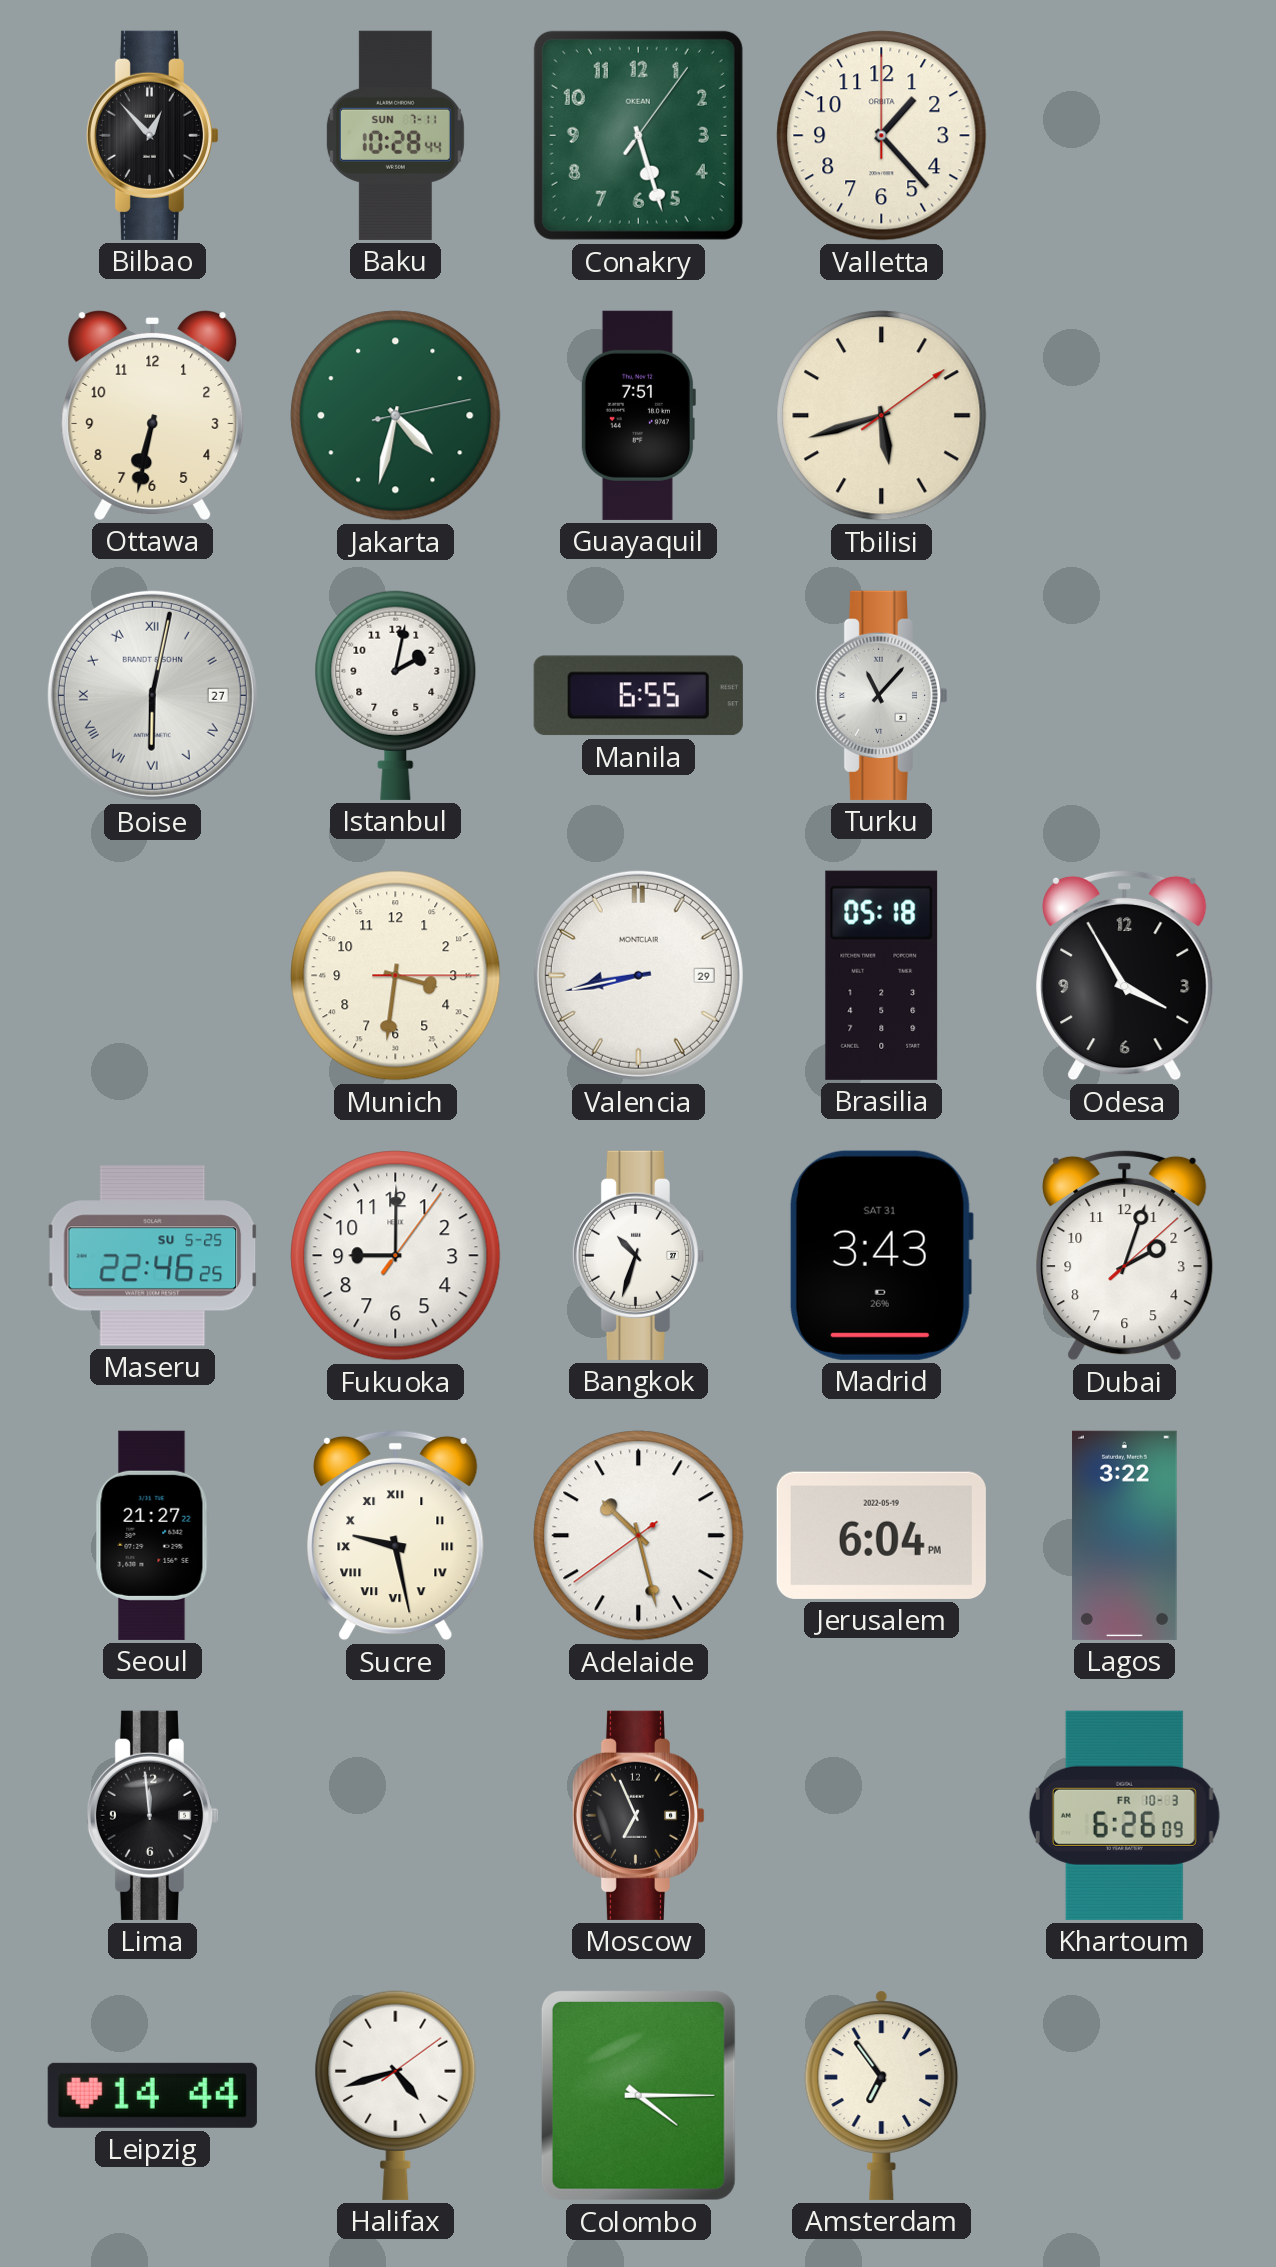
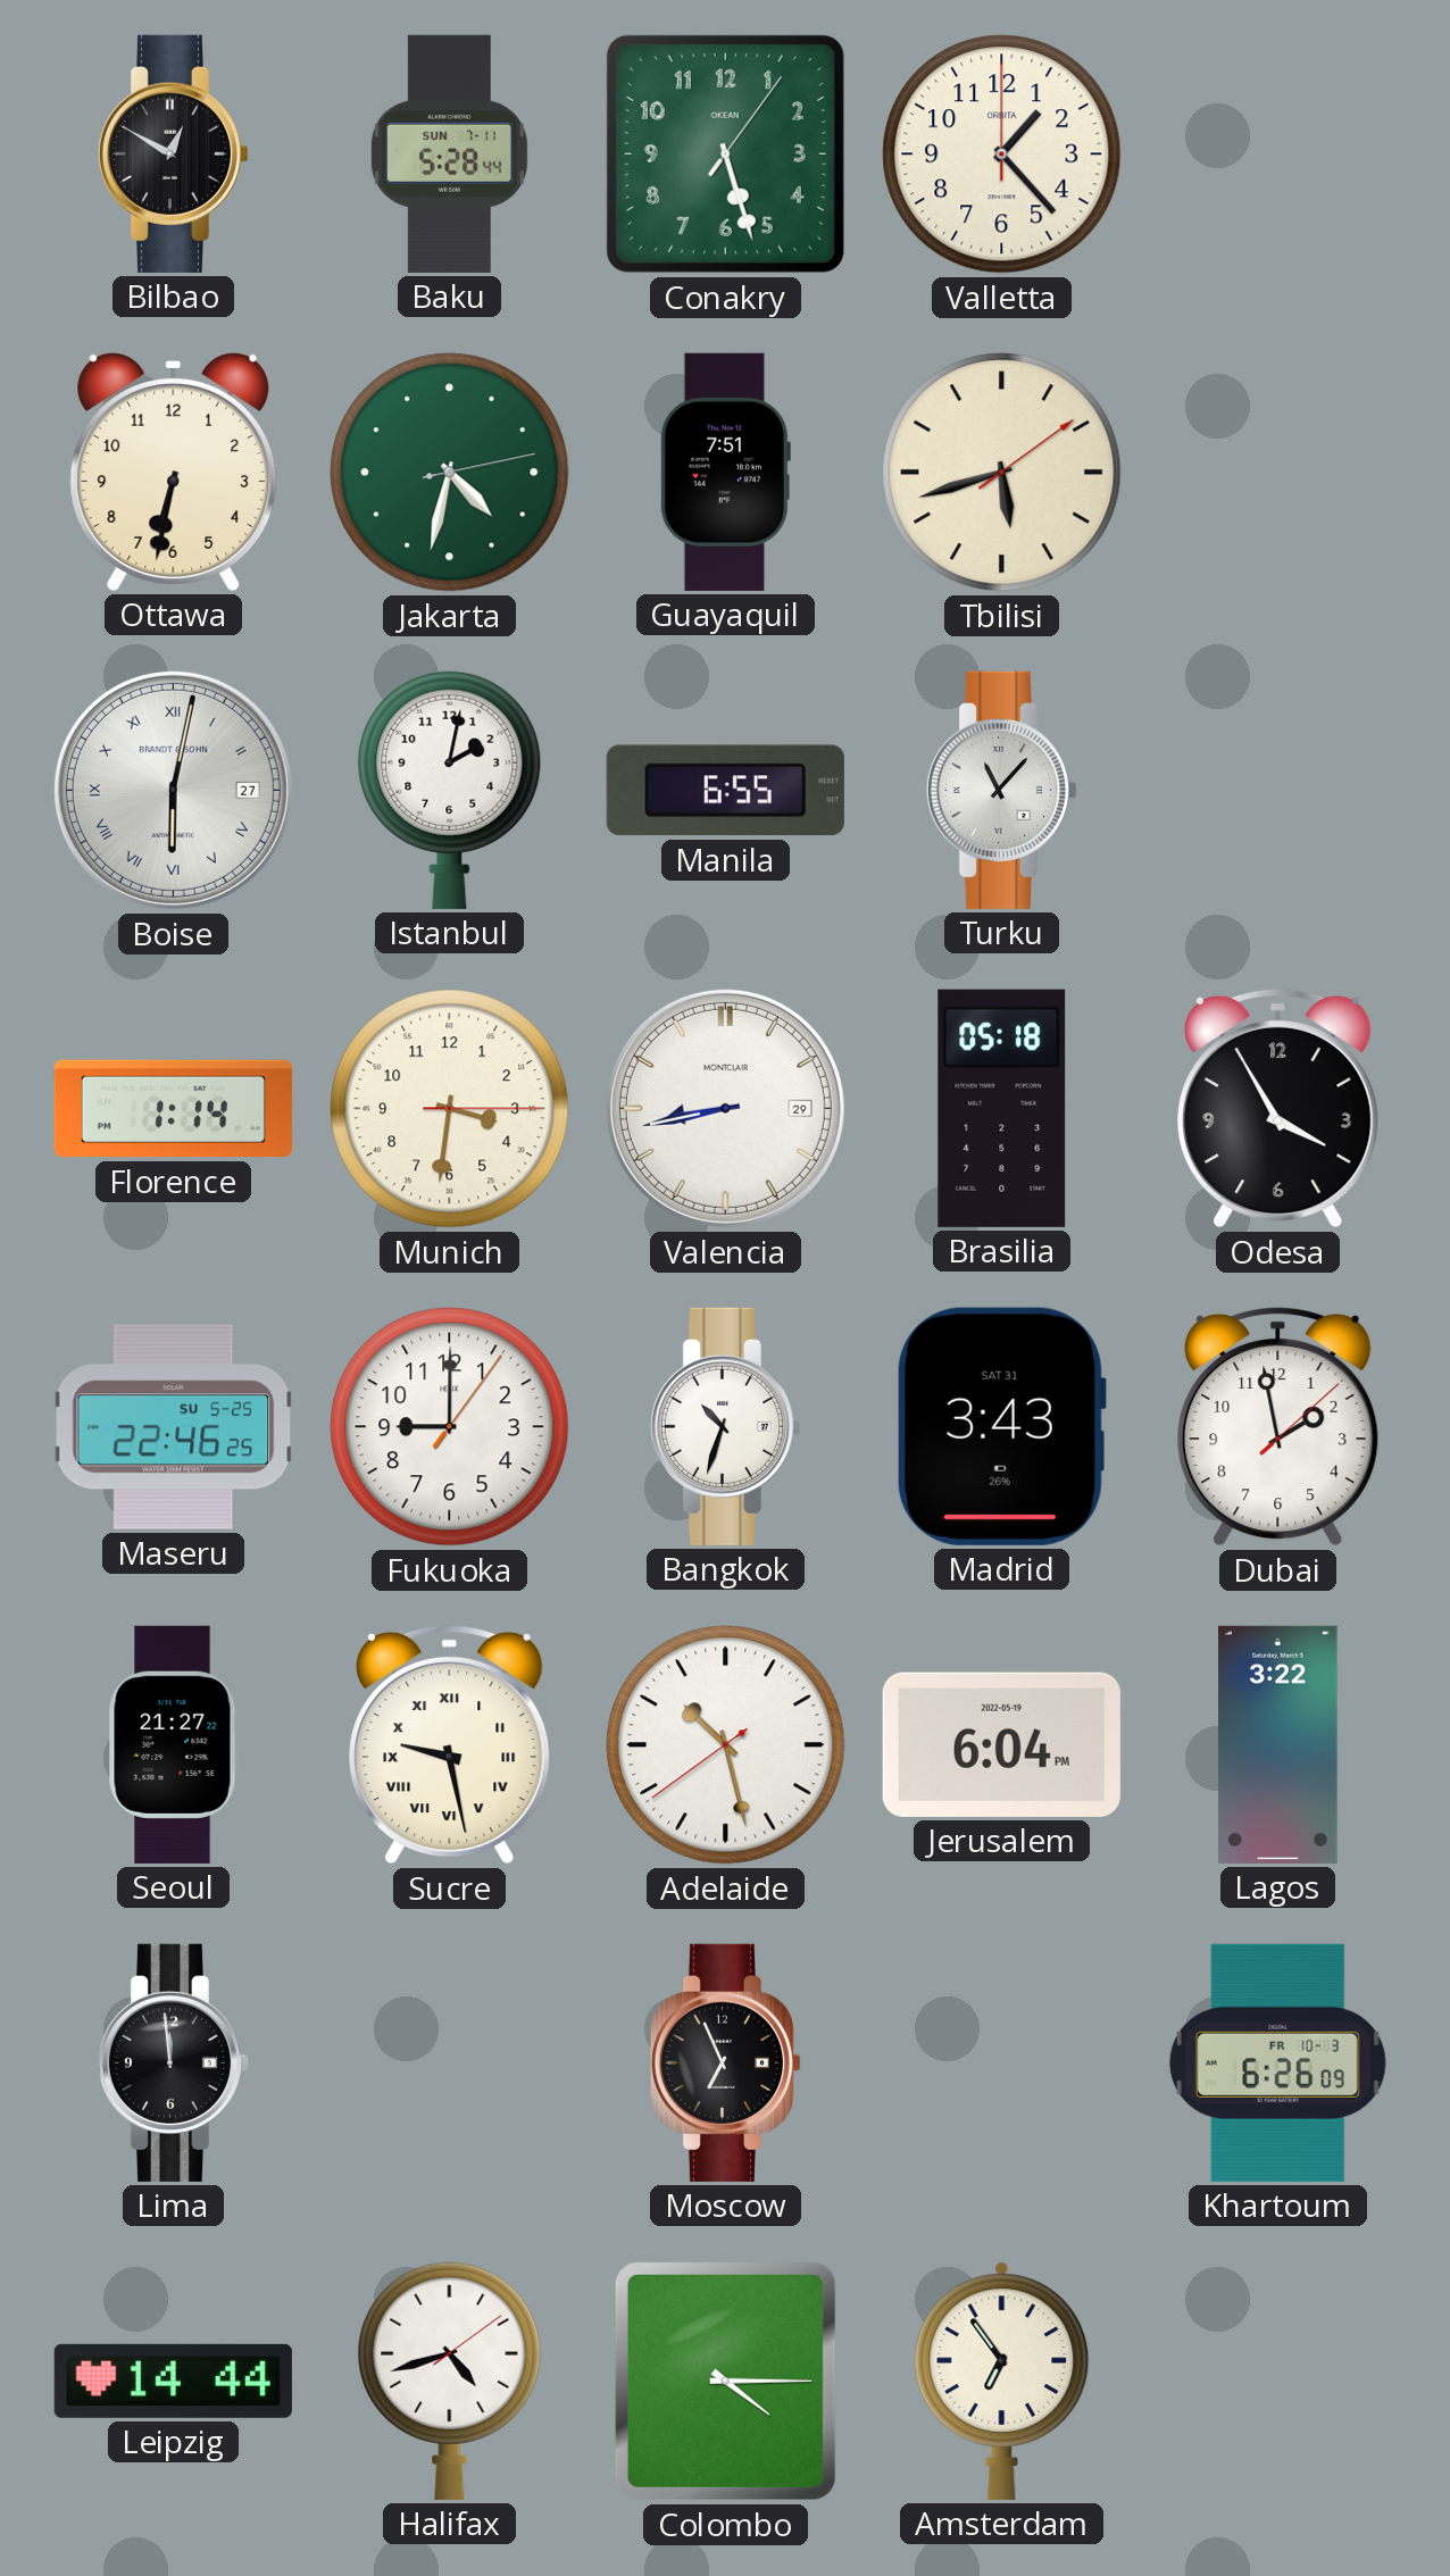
Bilbao: 12:53 -> 12:50 (173, 153)
Baku: 10:28 -> 5:28 (449, 153)
Florence: none -> 1:14 (173, 1109)
Dubai: 2:03 -> 1:58 (1278, 1426)
